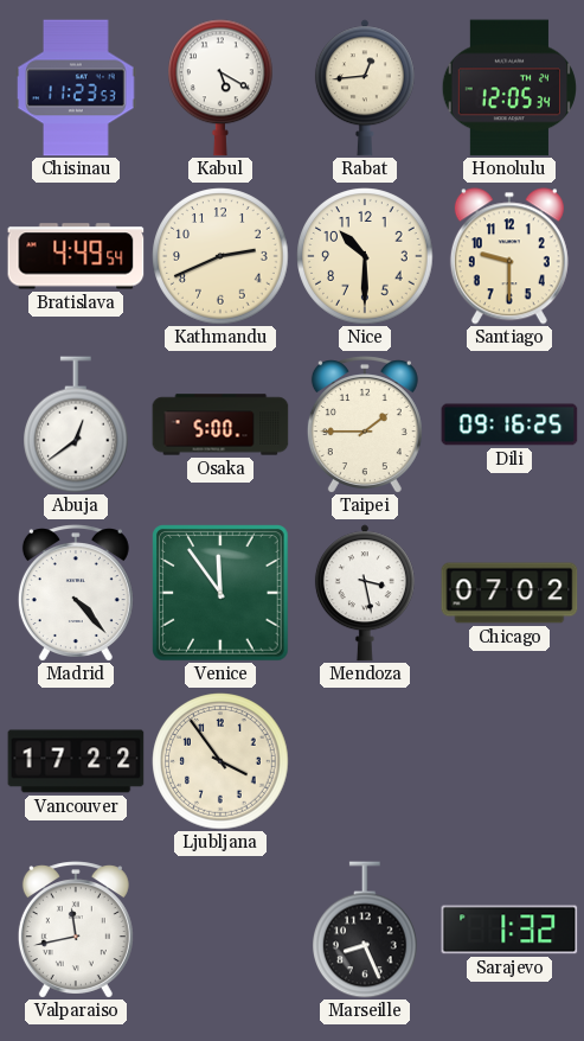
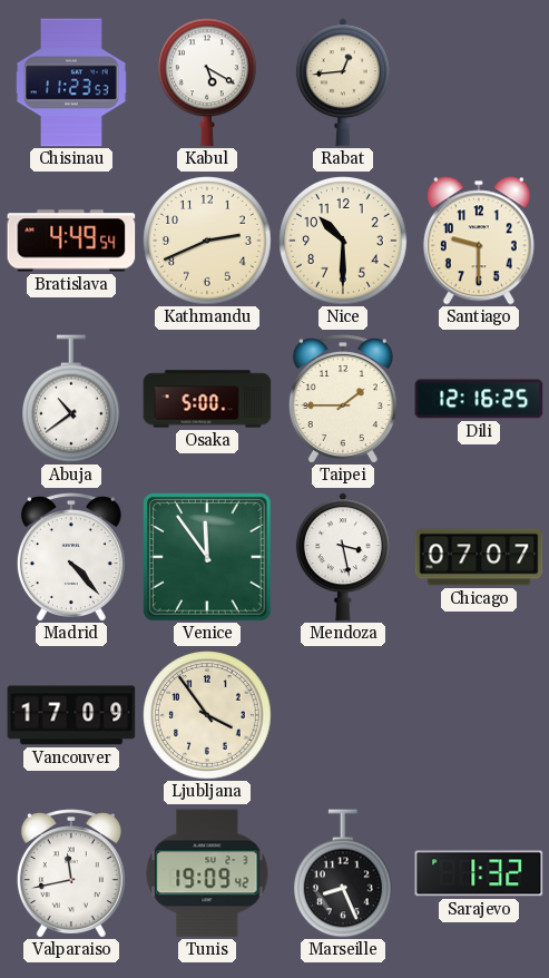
Honolulu: 12:05 -> none (509, 88)
Abuja: 12:39 -> 10:39 (72, 399)
Dili: 09:16 -> 12:16 (479, 399)
Chicago: 07:02 -> 07:07 (479, 557)
Vancouver: 17:22 -> 17:09 (71, 715)
Tunis: none -> 19:09 (207, 873)
